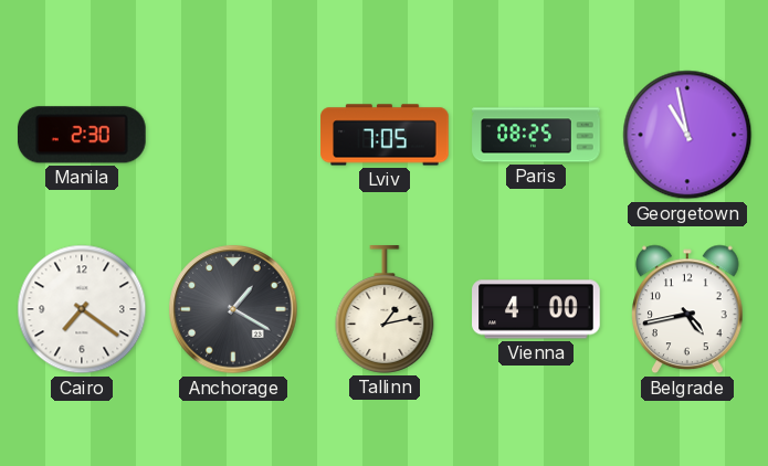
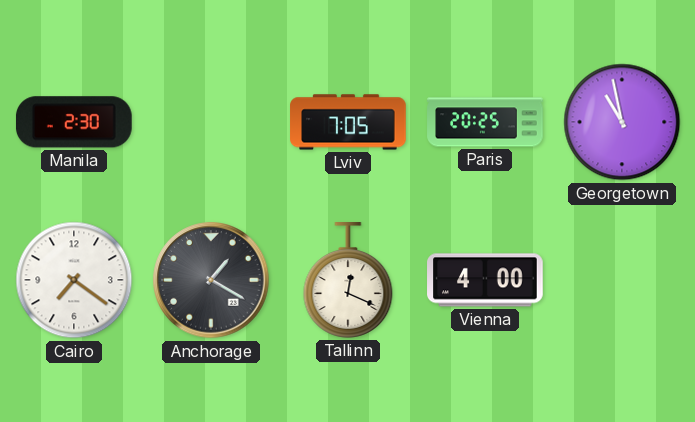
Paris: 08:25 -> 20:25 (485, 122)
Tallinn: 1:13 -> 12:19 (348, 280)
Belgrade: 4:43 -> none (687, 309)
